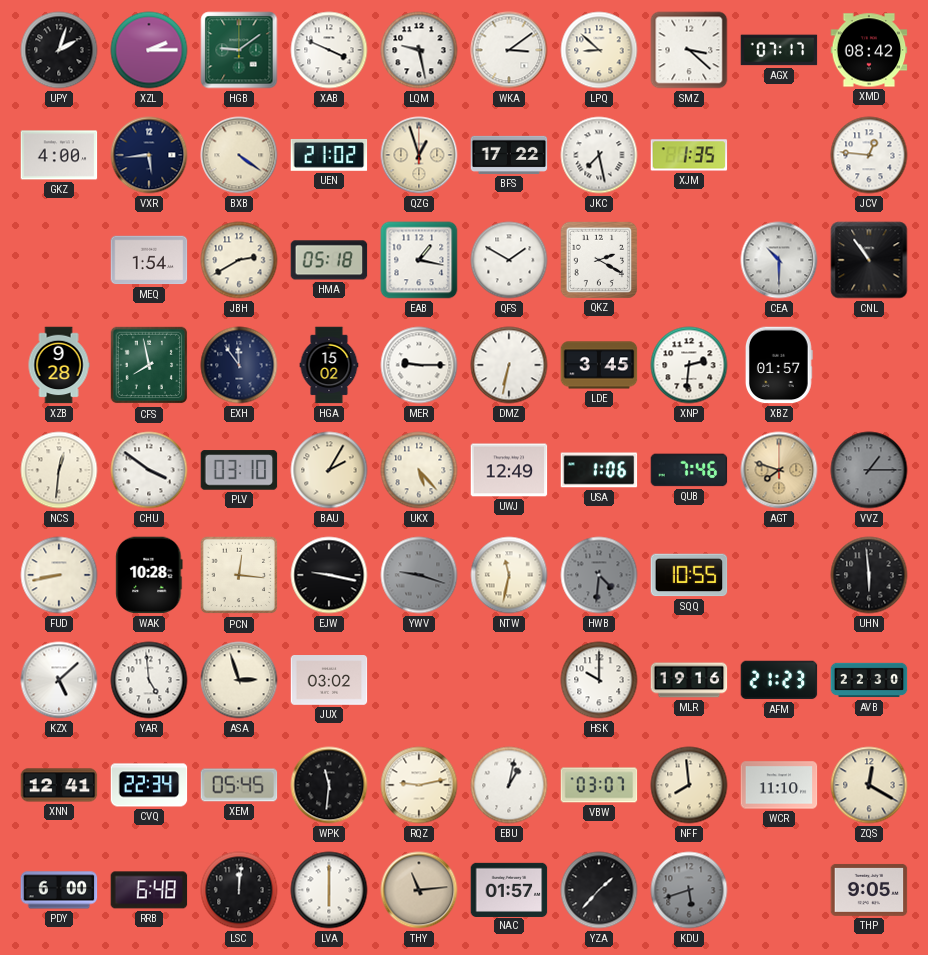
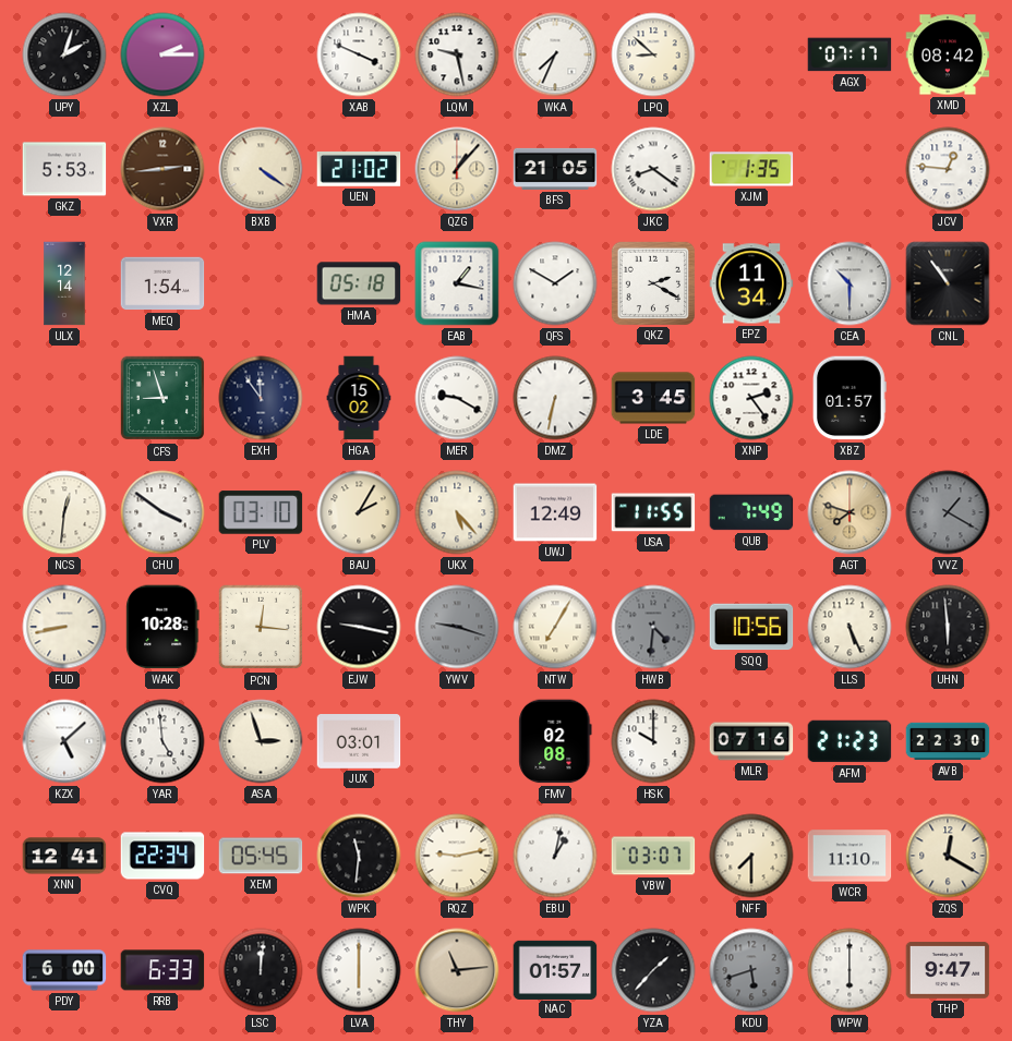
HGB: 9:09 -> none (239, 50)
WKA: 3:09 -> 7:34 (555, 55)
SMZ: 3:22 -> none (689, 50)
GKZ: 4:00 -> 5:53 (64, 169)
VXR: 5:44 -> 2:44 (162, 169)
VXR dial: navy -> brown (162, 169)
QZG: 12:57 -> 1:07 (457, 169)
BFS: 17:22 -> 21:05 (555, 169)
JKC: 7:28 -> 8:21 (653, 169)
ULX: none -> 12:14 (64, 283)
JBH: 2:40 -> none (239, 260)
EPZ: none -> 11:34 (751, 283)
XZB: 9:28 -> none (59, 365)
CFS: 7:58 -> 8:57 (162, 398)
MER: 9:15 -> 9:20 (457, 398)
XNP: 2:31 -> 2:24 (751, 398)
USA: 1:06 -> 11:55 (653, 512)
QUB: 7:46 -> 7:49 (751, 512)
VVZ: 1:15 -> 1:20 (948, 512)
NTW: 11:32 -> 7:05 (555, 627)
SQQ: 10:55 -> 10:56 (751, 627)
LLS: none -> 5:26 (850, 627)
JUX: 03:02 -> 03:01 (359, 741)
FMV: none -> 02:08 (555, 741)
MLR: 19:16 -> 07:16 (751, 741)
NFF: 7:59 -> 7:30 (751, 856)
RRB: 6:48 -> 6:33 (162, 970)
WPW: none -> 6:00 (850, 970)
THP: 9:05 -> 9:47 (948, 970)
